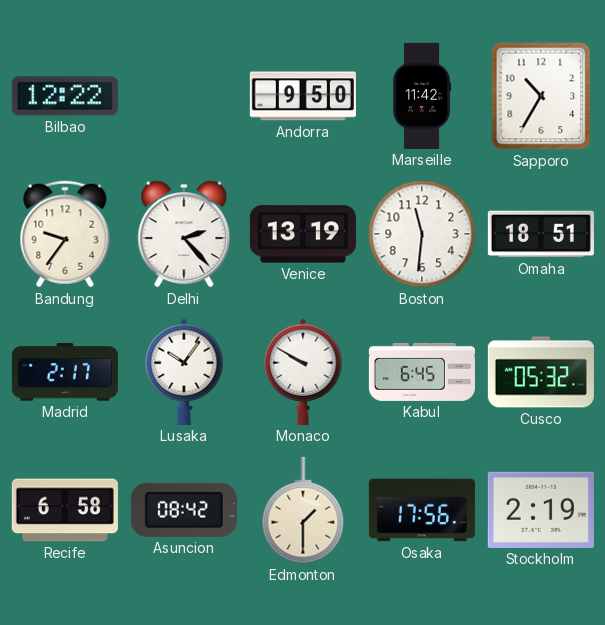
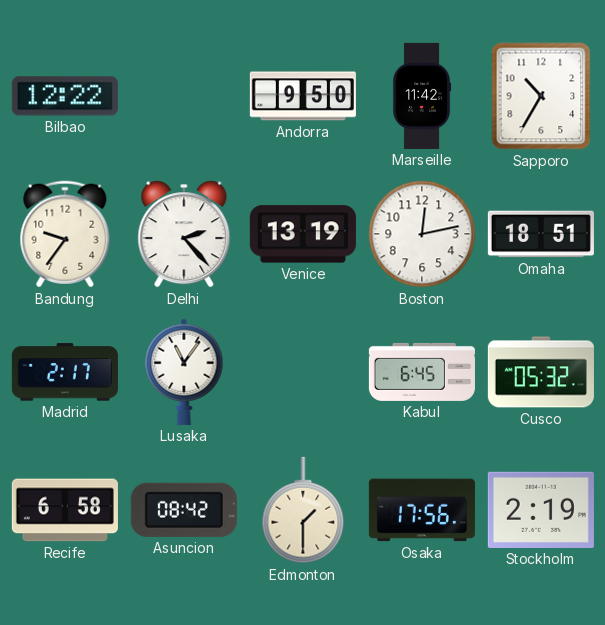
Boston: 11:31 -> 12:13 (422, 234)
Lusaka: 10:06 -> 11:06 (184, 372)
Monaco: 9:50 -> none (303, 372)
